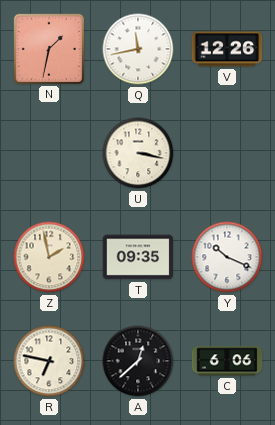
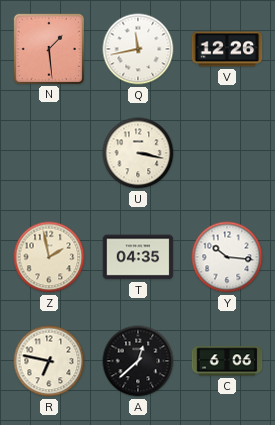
N: 1:32 -> 1:29 (48, 48)
T: 09:35 -> 04:35 (138, 257)
Y: 10:19 -> 10:16 (227, 257)
